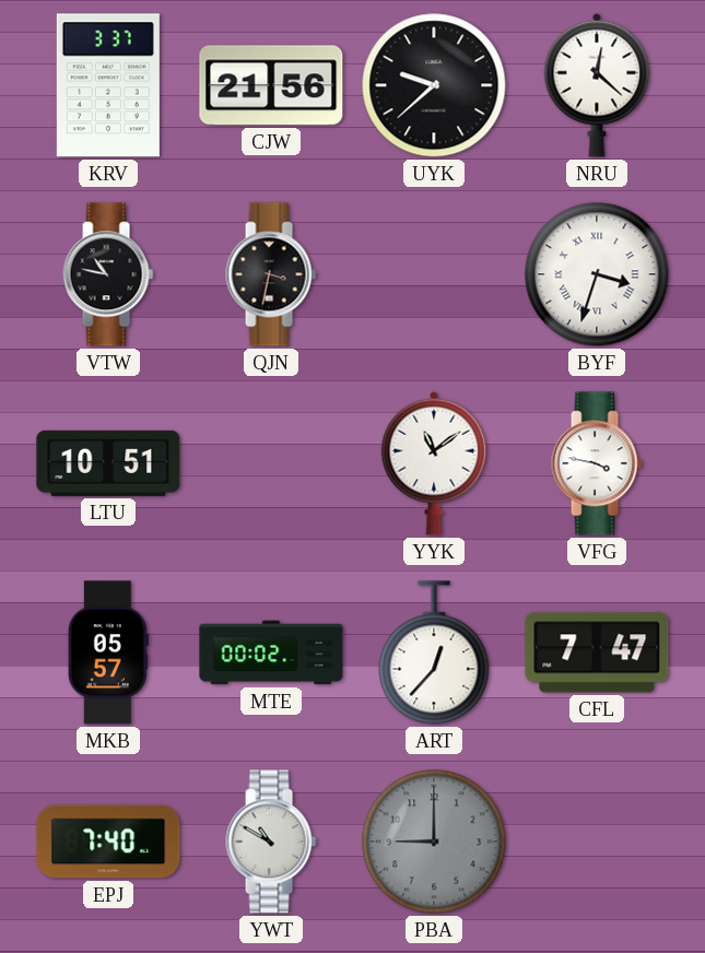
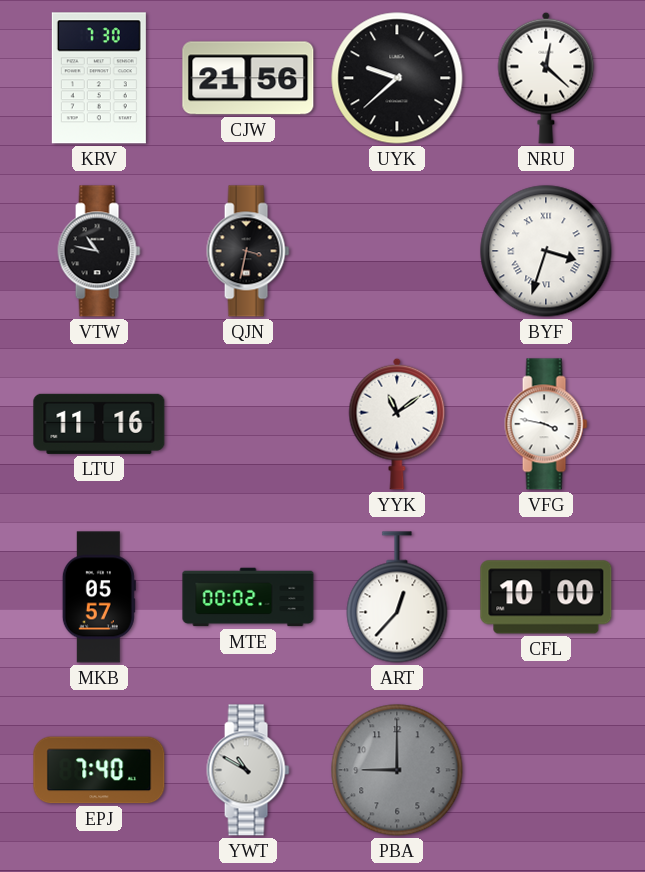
KRV: 3:37 -> 7:30 (99, 78)
LTU: 10:51 -> 11:16 (99, 424)
CFL: 7:47 -> 10:00 (546, 597)
